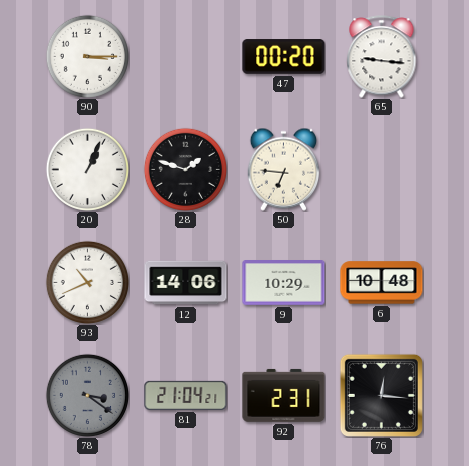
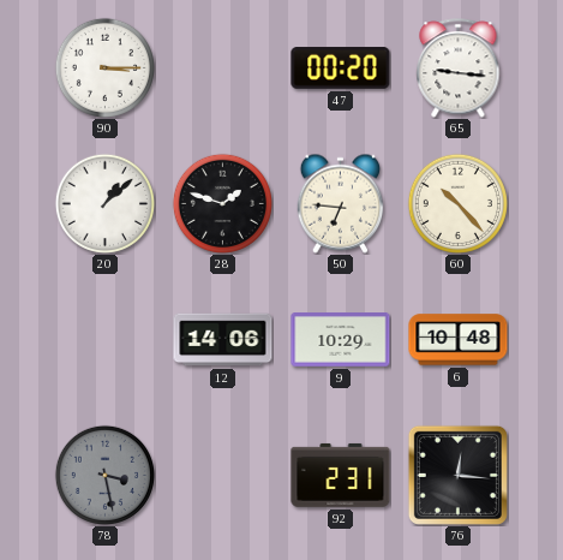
20: 1:04 -> 1:08 (104, 203)
60: none -> 10:23 (457, 203)
93: 10:41 -> none (87, 282)
78: 3:21 -> 3:28 (104, 475)
81: 21:04 -> none (186, 395)
